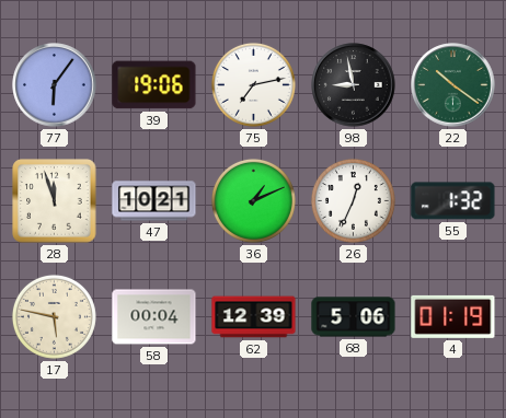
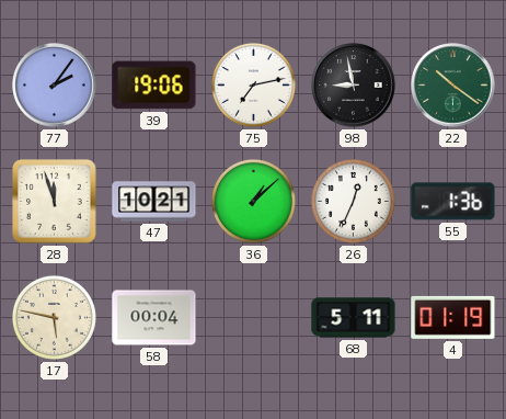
77: 6:06 -> 2:06 (55, 86)
36: 1:11 -> 1:08 (253, 201)
55: 1:32 -> 1:36 (453, 202)
62: 12:39 -> none (254, 317)
68: 5:06 -> 5:11 (354, 318)
